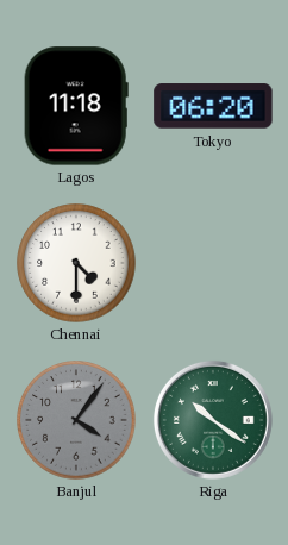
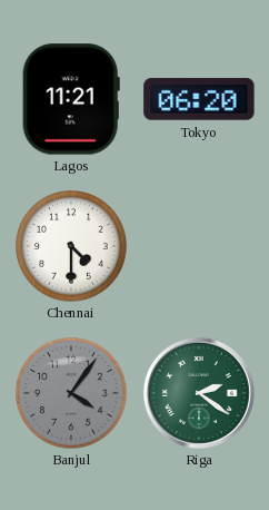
Lagos: 11:18 -> 11:21 (71, 99)
Riga: 10:21 -> 2:21 (199, 393)
